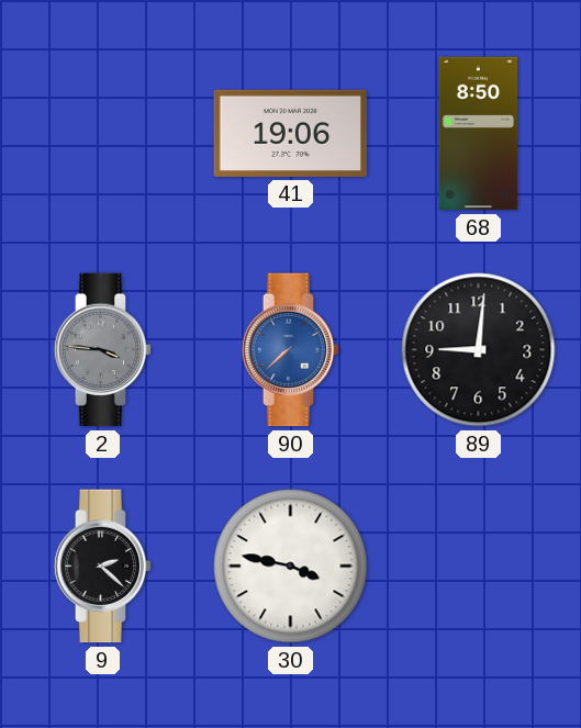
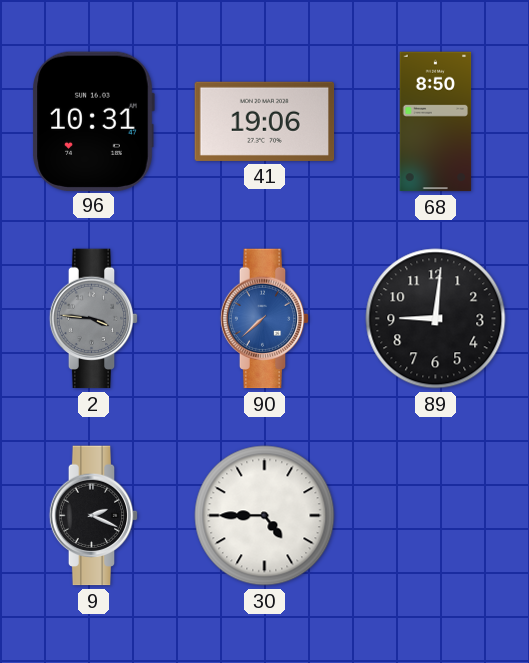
96: none -> 10:31 (93, 121)
9: 2:22 -> 2:19 (94, 516)
30: 3:47 -> 4:45 (265, 516)
